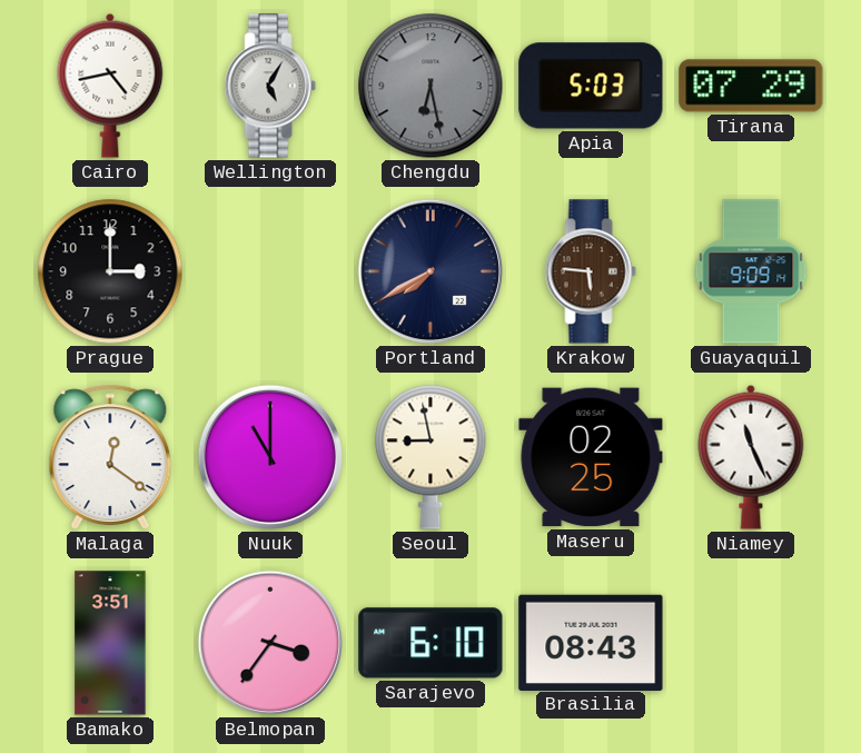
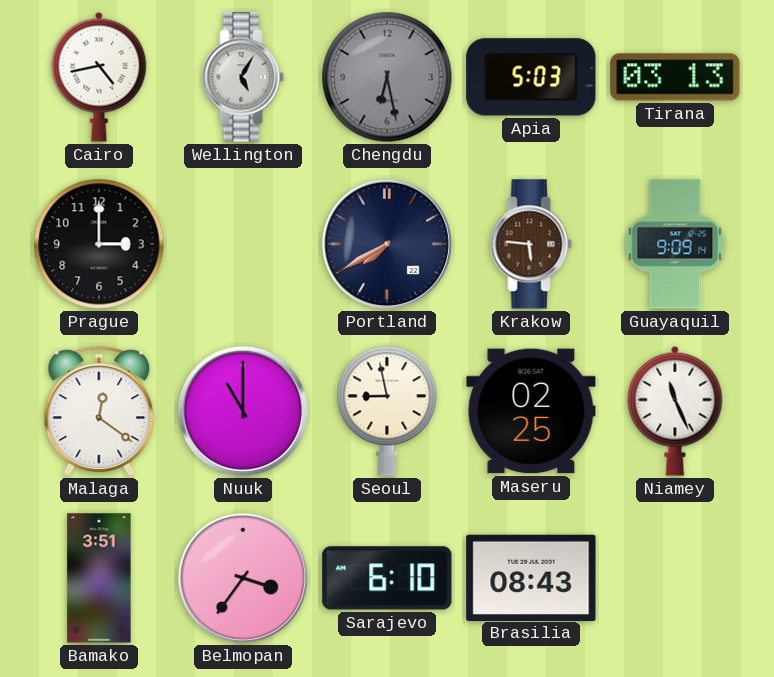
Tirana: 07:29 -> 03:13 (675, 77)
